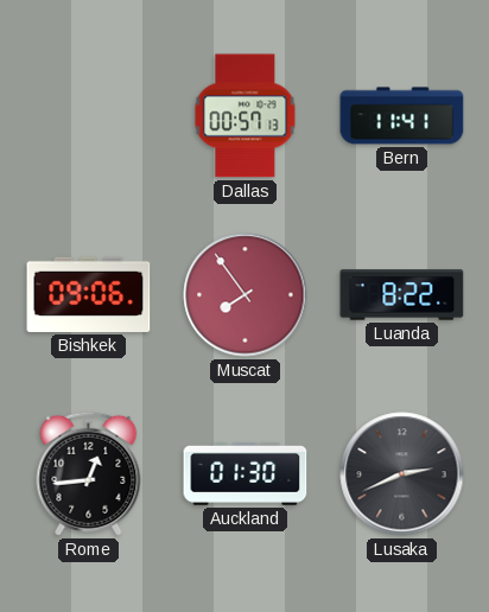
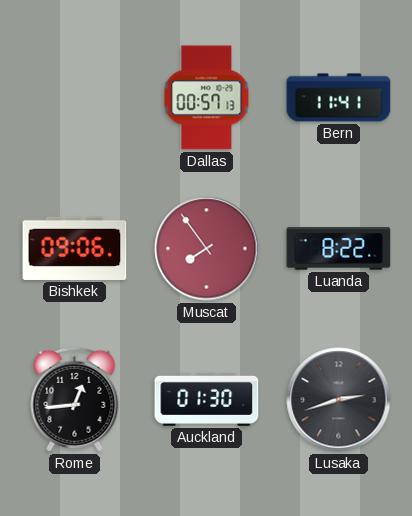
Lusaka: 2:41 -> 2:42 (339, 400)
